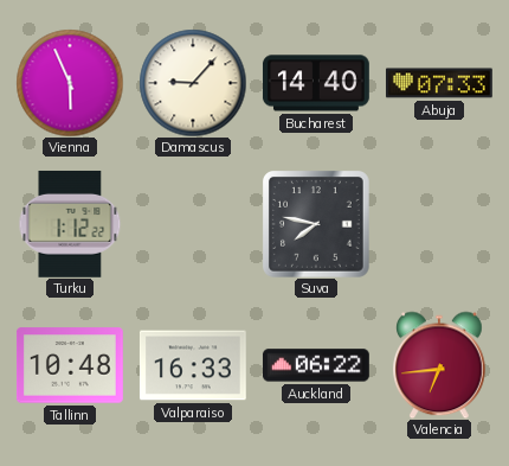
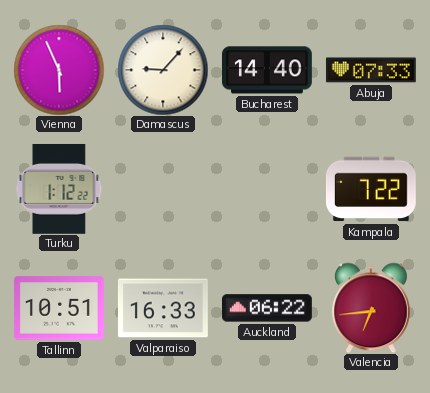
Suva: 7:47 -> none (316, 224)
Kampala: none -> 7:22 (371, 189)
Tallinn: 10:48 -> 10:51 (59, 308)
